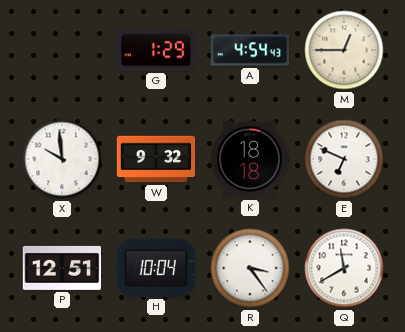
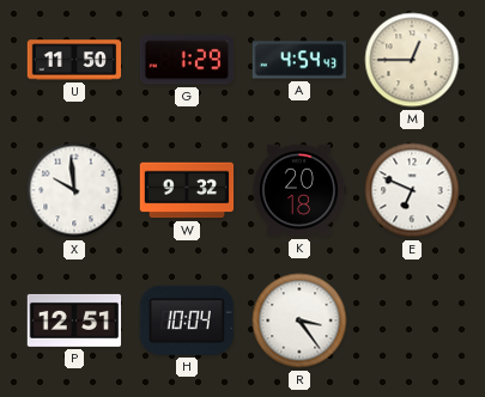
U: none -> 11:50 (74, 60)
K: 18:18 -> 20:18 (299, 190)
Q: 11:40 -> none (344, 268)
